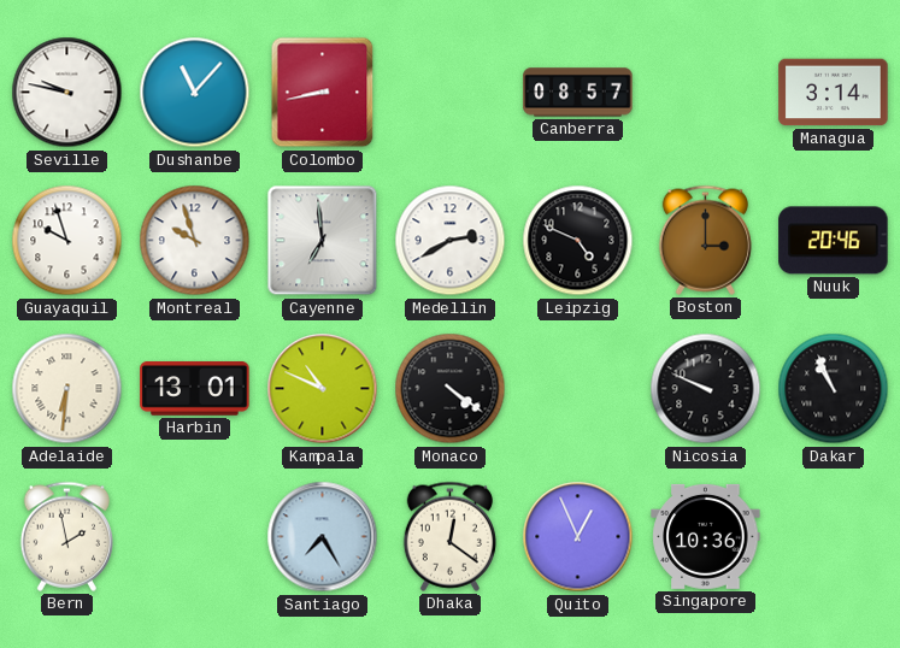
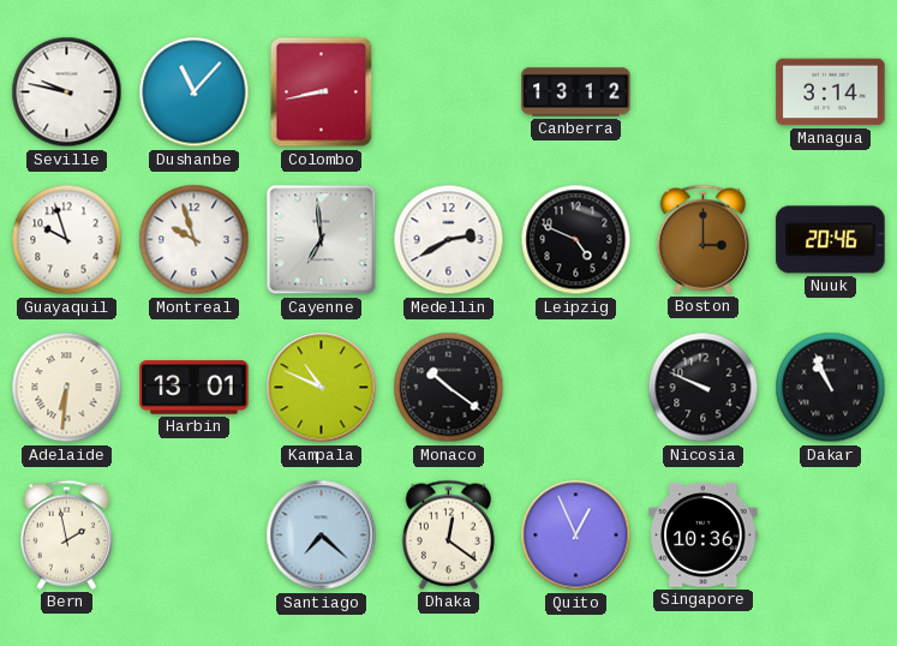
Canberra: 08:57 -> 13:12 (576, 92)
Monaco: 4:21 -> 10:21 (449, 388)
Santiago: 7:25 -> 7:22 (322, 536)
